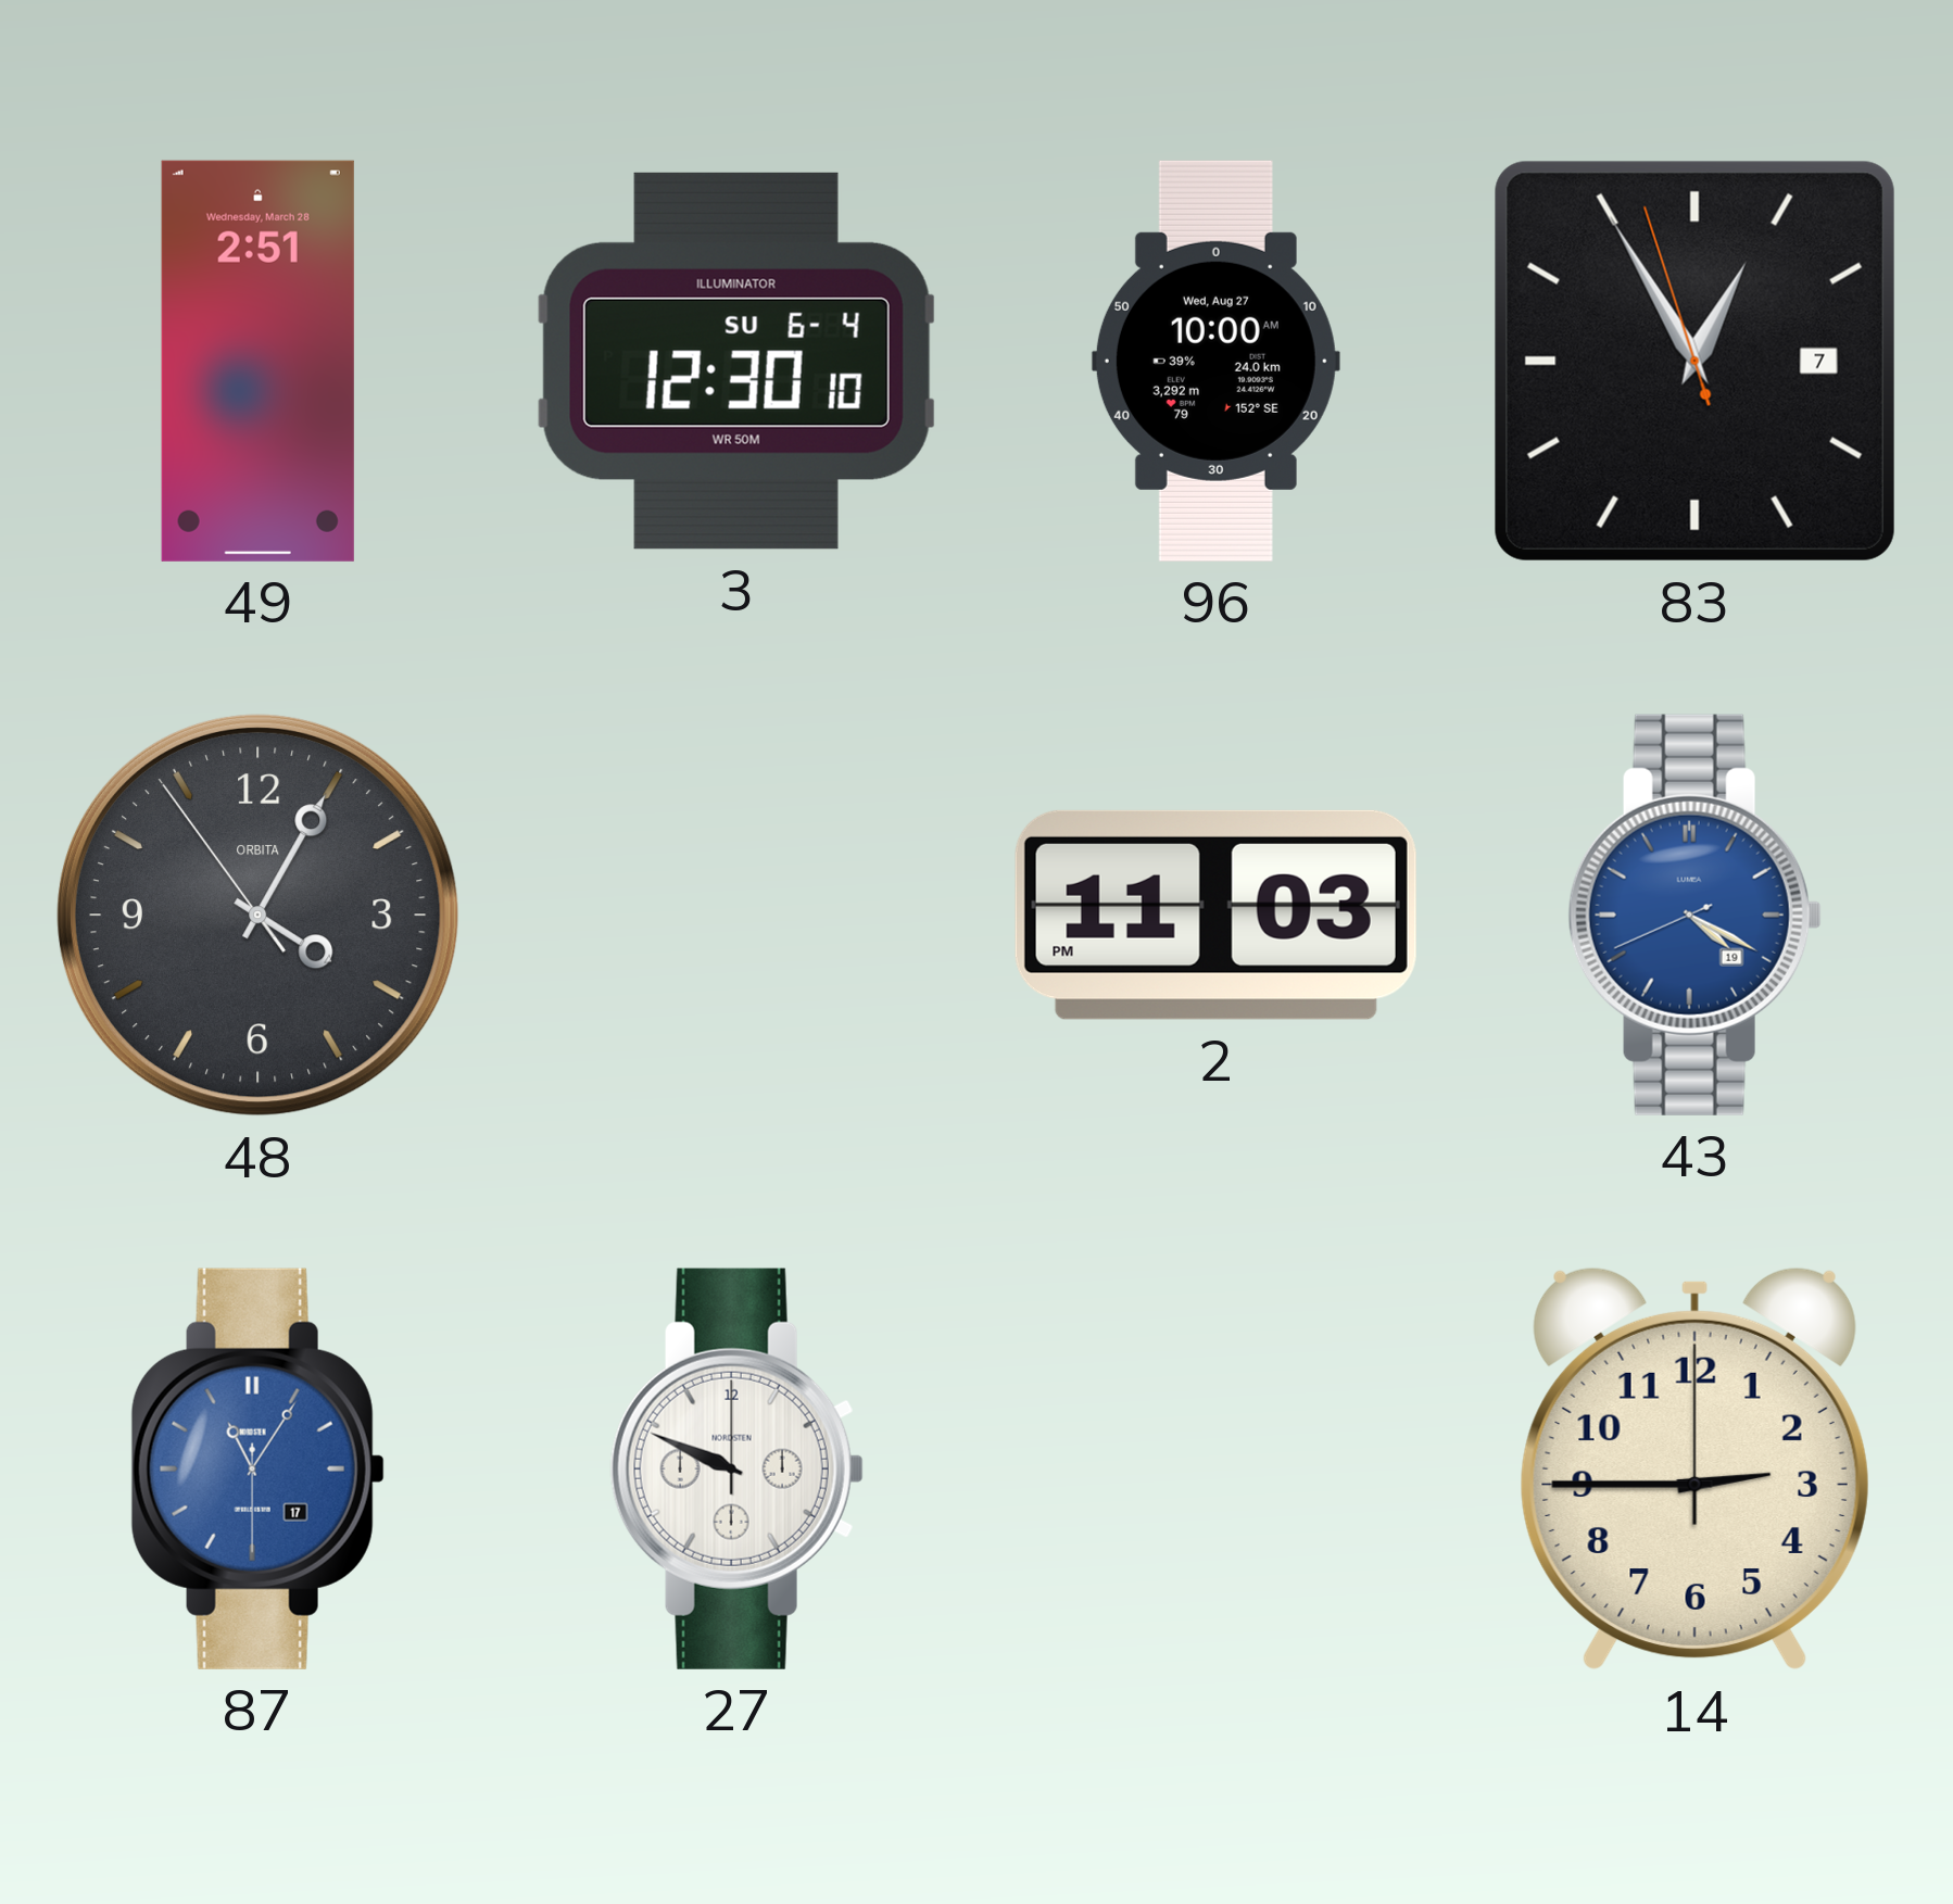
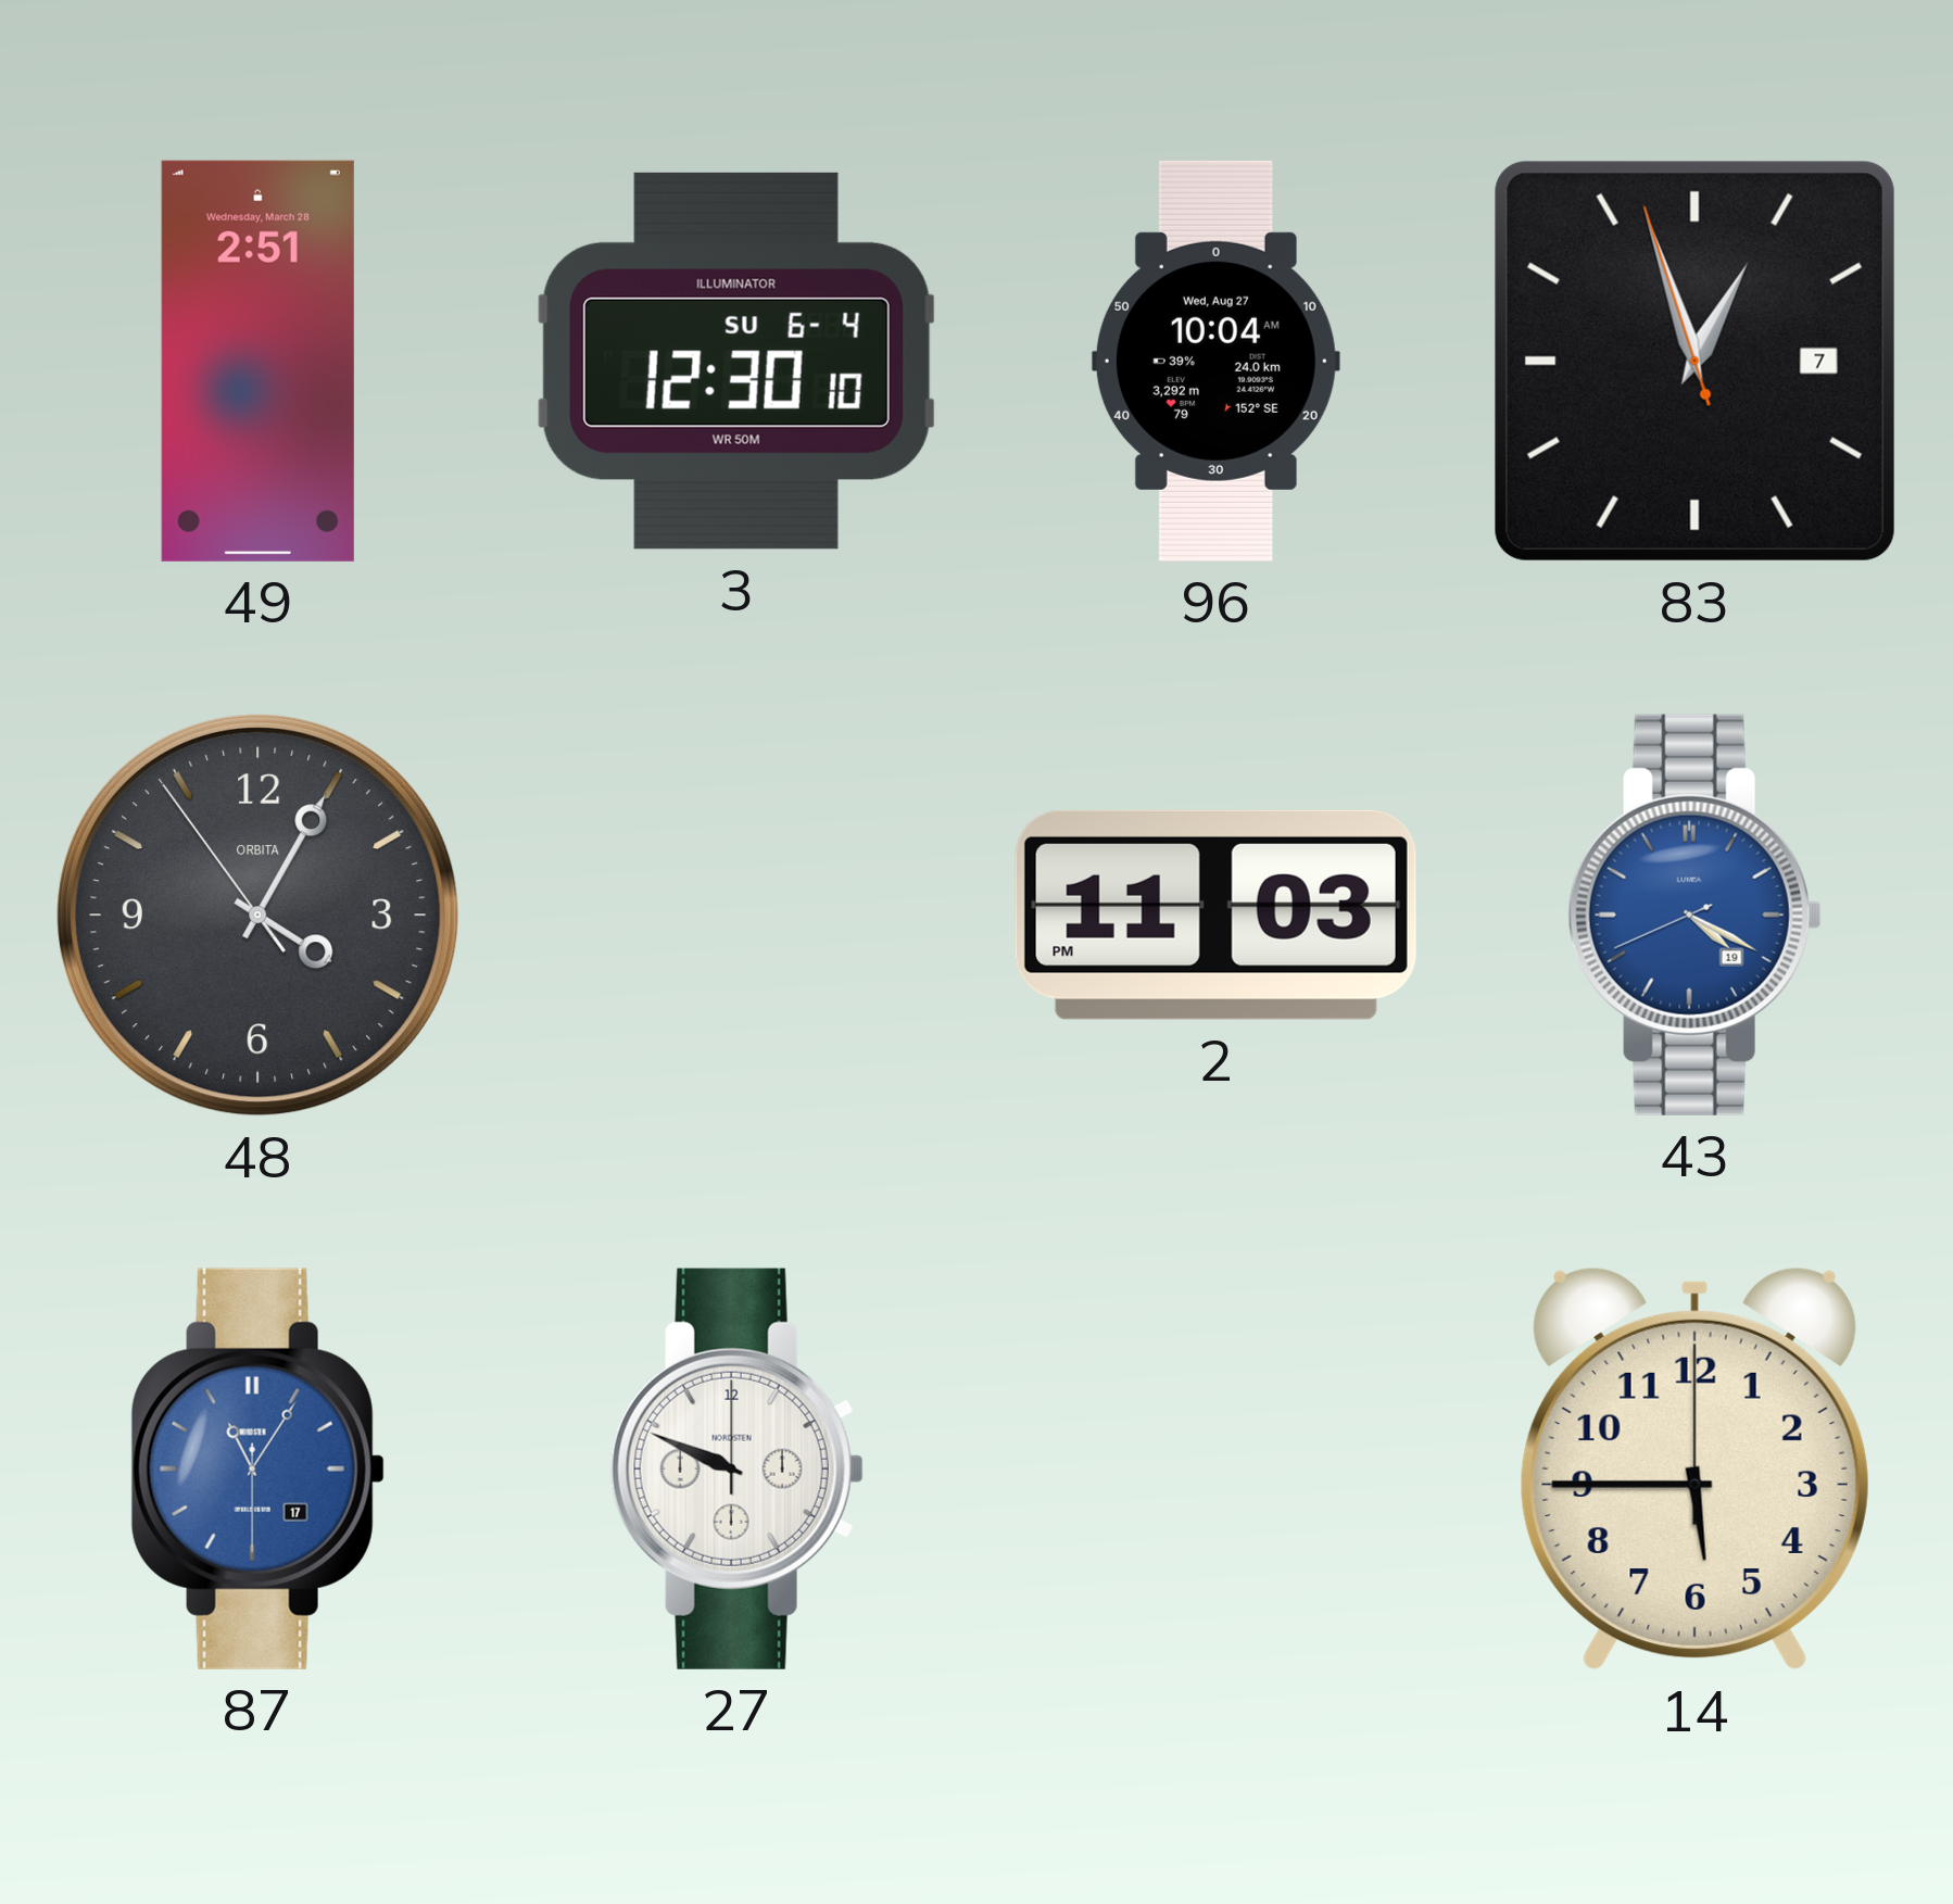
96: 10:00 -> 10:04 (1215, 361)
83: 12:54 -> 12:56 (1694, 361)
14: 2:45 -> 5:45 (1694, 1468)
